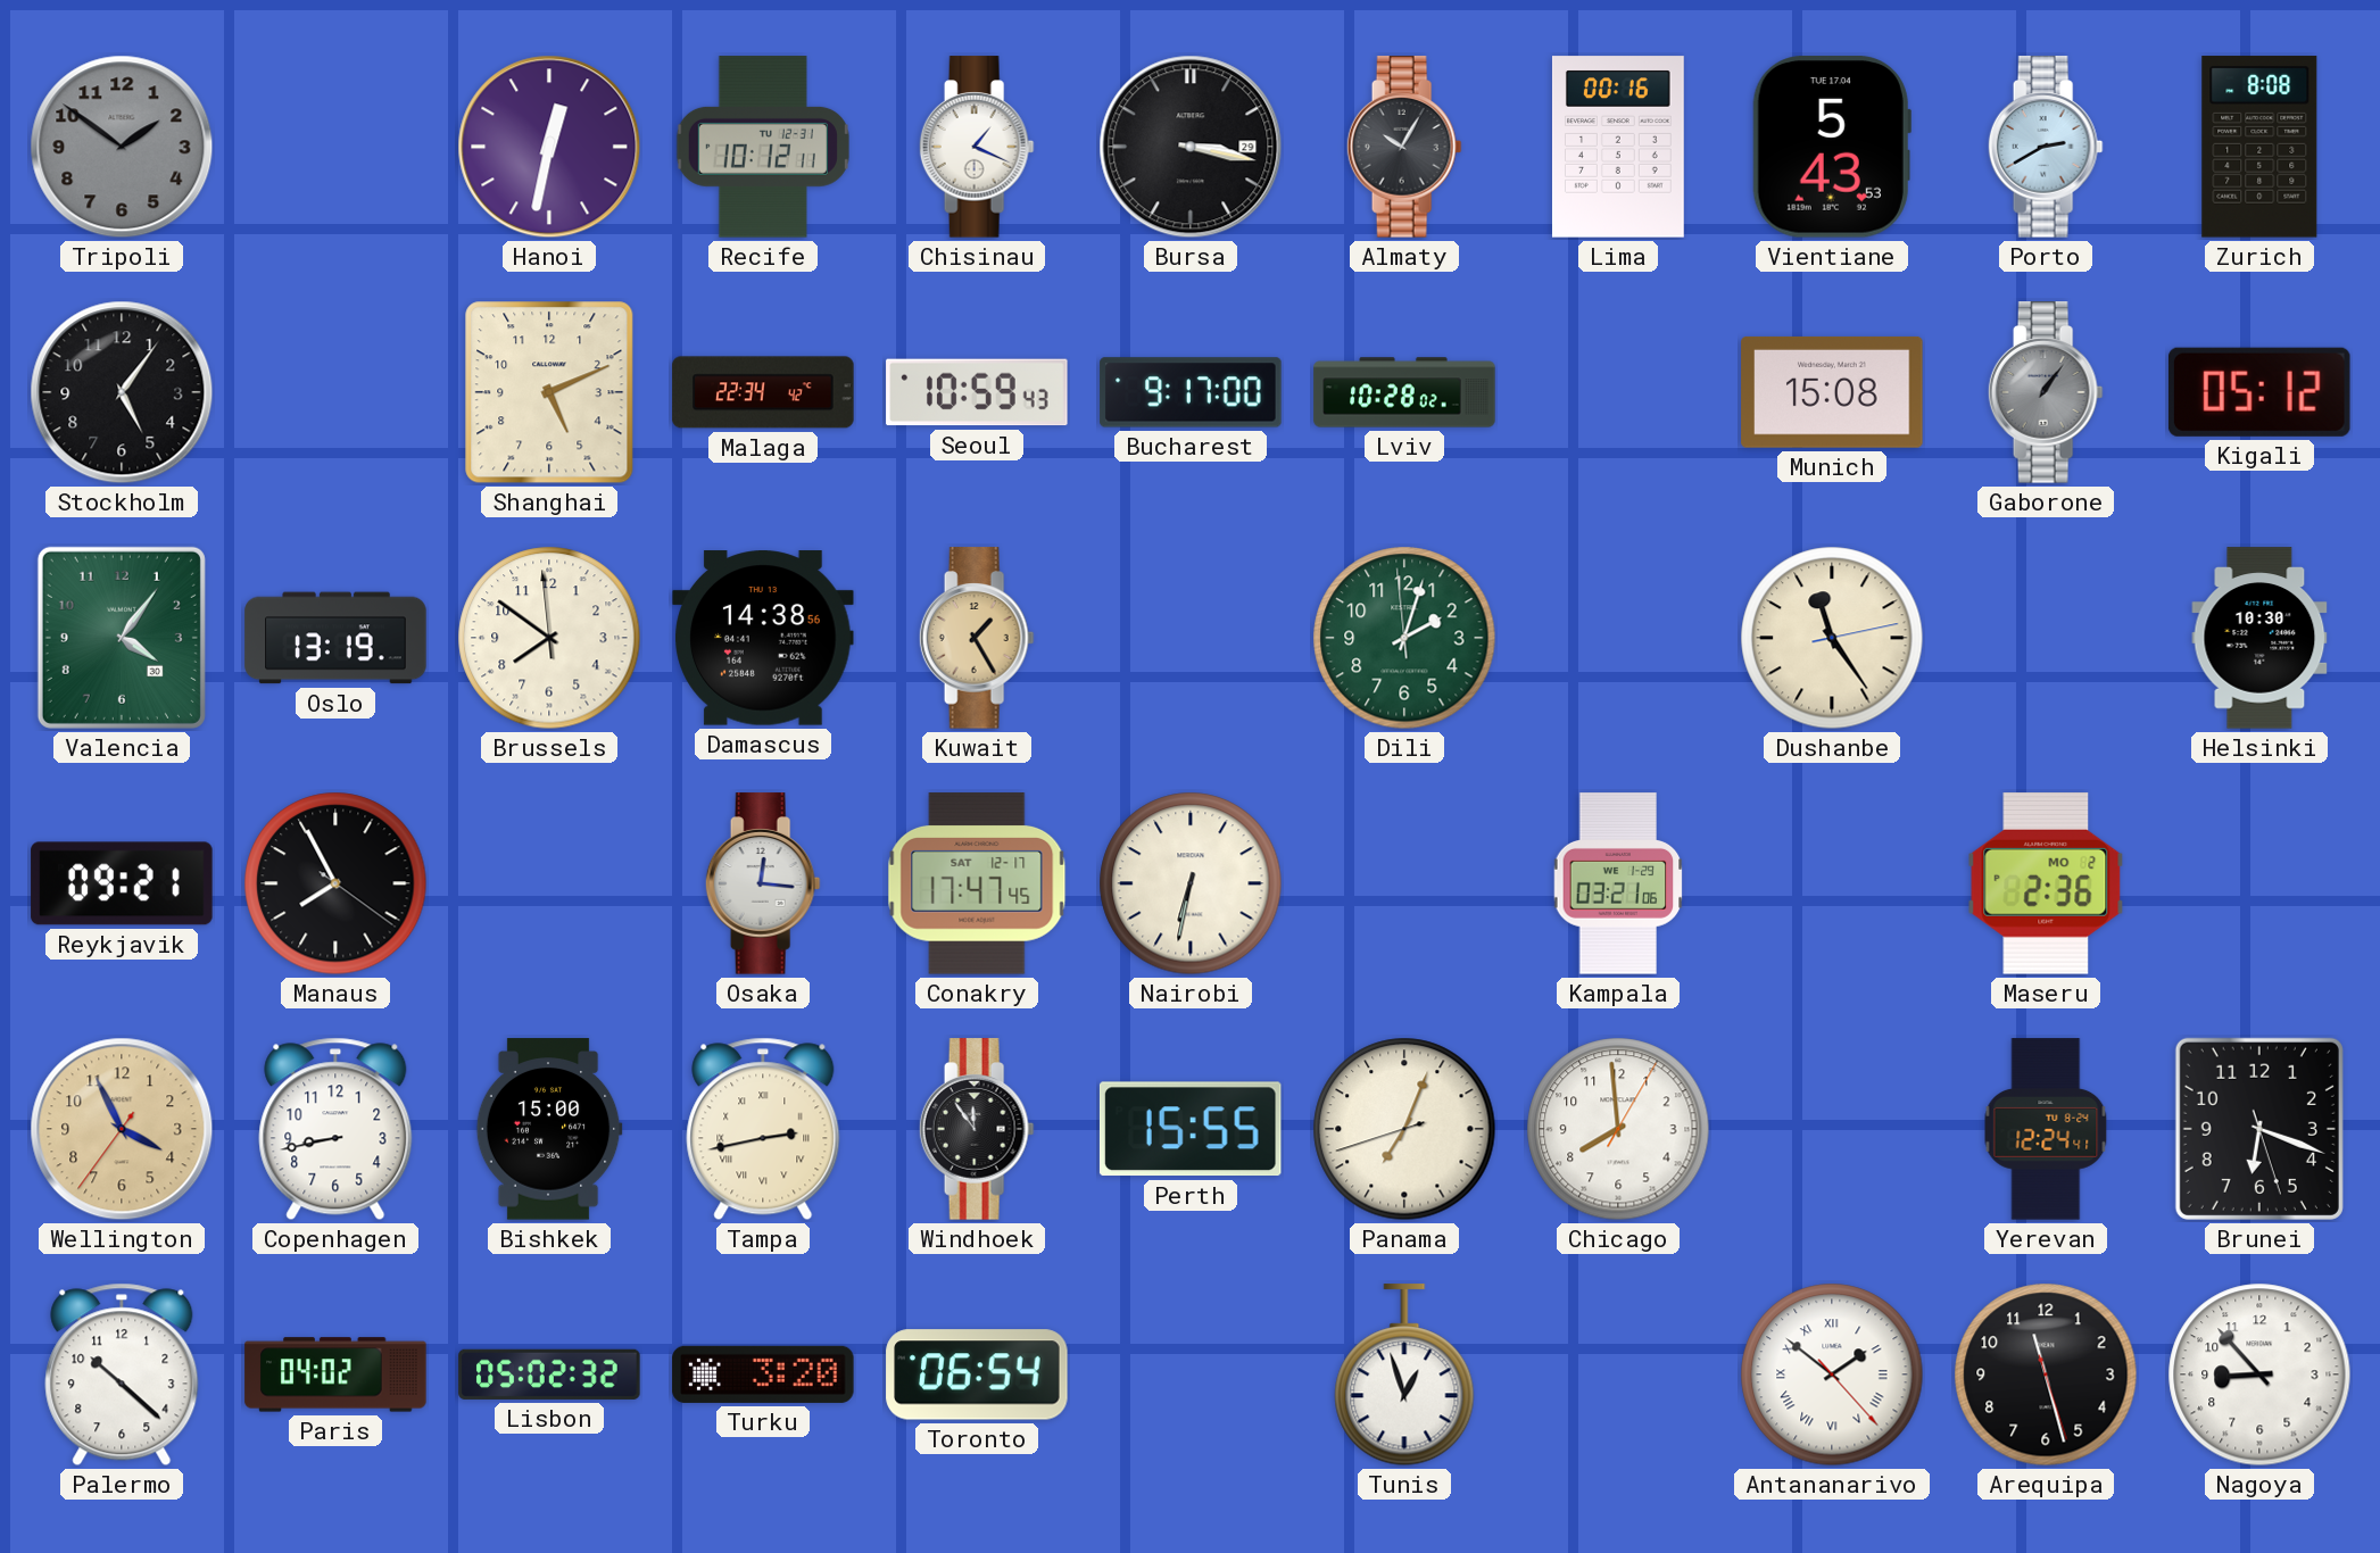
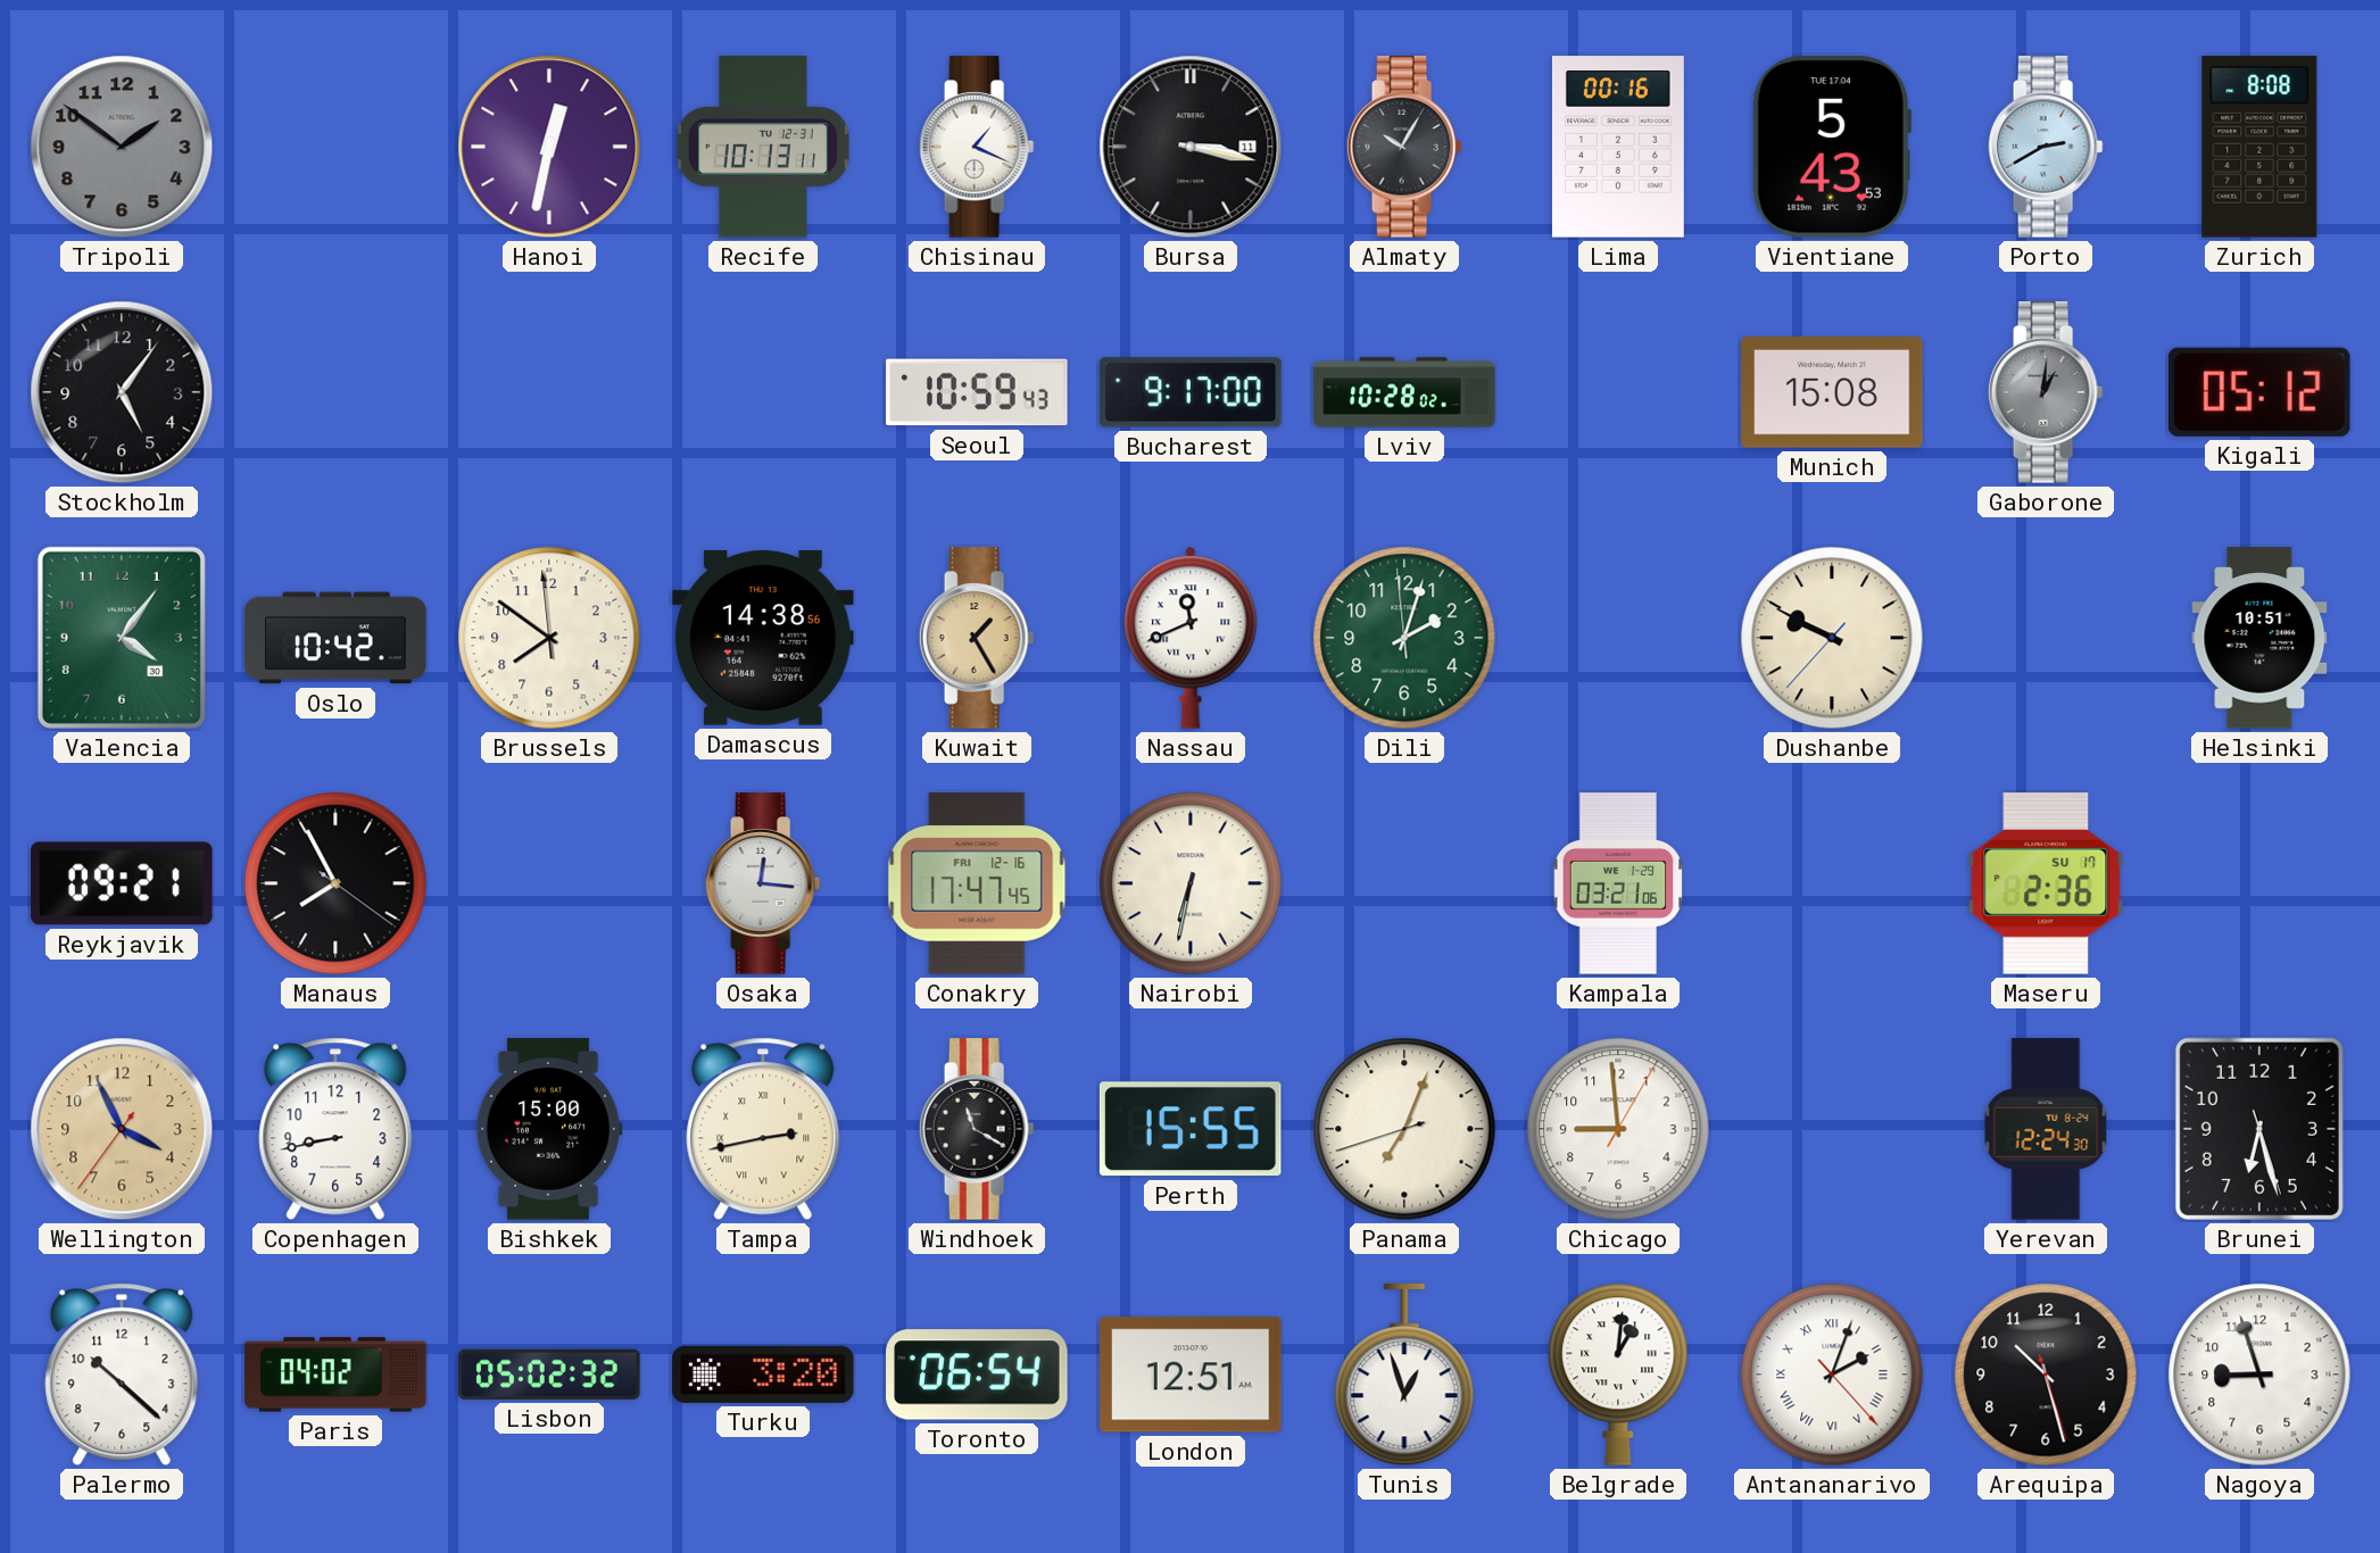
Recife: 10:12 -> 10:13 (763, 147)
Bursa date: 29 -> 11 (1191, 147)
Shanghai: 5:11 -> none (549, 392)
Malaga: 22:34 -> none (763, 392)
Gaborone: 1:06 -> 1:01 (2046, 392)
Oslo: 13:19 -> 10:42 (335, 638)
Nassau: none -> 11:41 (1191, 638)
Dushanbe: 11:24 -> 9:49 (1832, 638)
Helsinki: 10:30 -> 10:51 (2259, 638)
Conakry date: SAT 12-17 -> FRI 12-16 (977, 883)
Maseru date: MO 2 -> SU 17 (2046, 883)
Windhoek: 11:54 -> 11:20 (977, 1129)
Chicago: 7:59 -> 8:59 (1618, 1129)
Yerevan: 12:24:41 -> 12:24:30 (2046, 1129)
Brunei: 6:18 -> 6:27 (2259, 1129)
London: none -> 12:51 (1191, 1375)
Belgrade: none -> 1:01 (1618, 1375)
Antananarivo: 1:51 -> 2:03 (1832, 1375)
Arequipa: 11:27 -> 10:27 (2046, 1375)
Nagoya: 8:53 -> 8:57 (2259, 1375)
